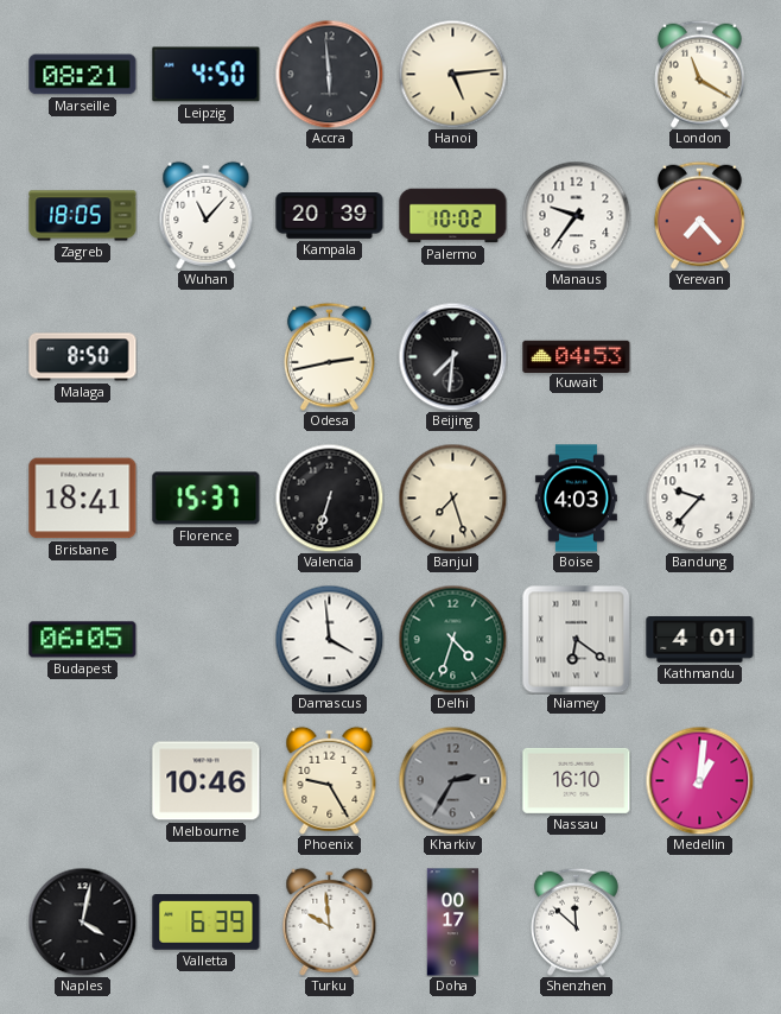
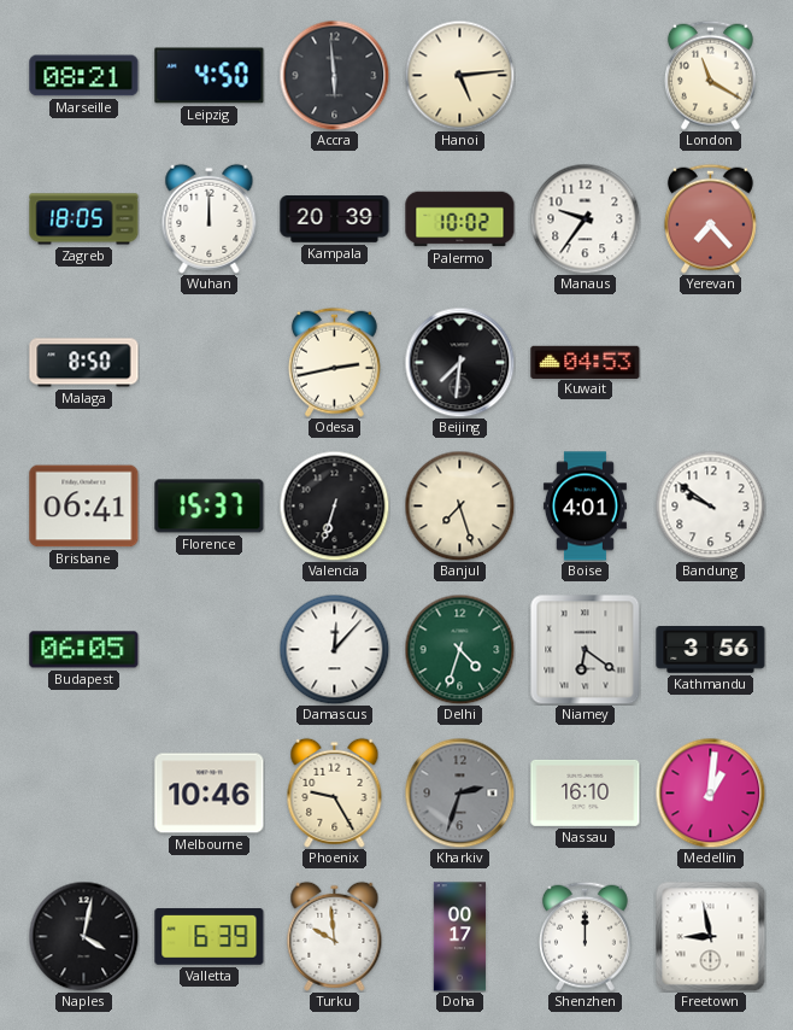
Wuhan: 11:07 -> 12:00 (210, 218)
Brisbane: 18:41 -> 06:41 (84, 507)
Boise: 4:03 -> 4:01 (585, 507)
Bandung: 9:37 -> 9:51 (710, 505)
Damascus: 3:59 -> 12:07 (334, 649)
Kathmandu: 4:01 -> 3:56 (711, 650)
Kharkiv: 2:35 -> 2:33 (459, 792)
Shenzhen: 11:52 -> 12:00 (585, 936)
Freetown: none -> 8:58 (710, 936)
